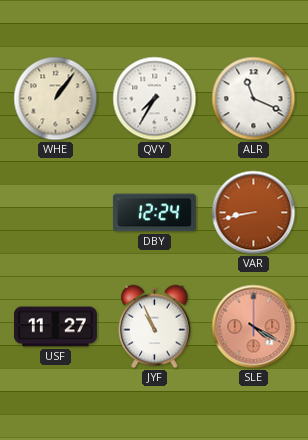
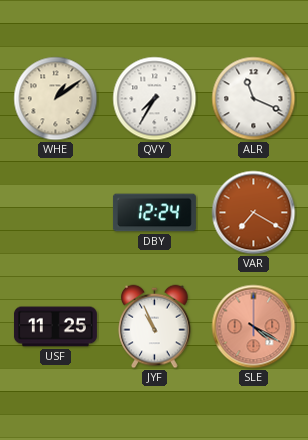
WHE: 1:06 -> 1:09 (56, 99)
VAR: 8:43 -> 7:20 (254, 213)
USF: 11:27 -> 11:25 (55, 327)
